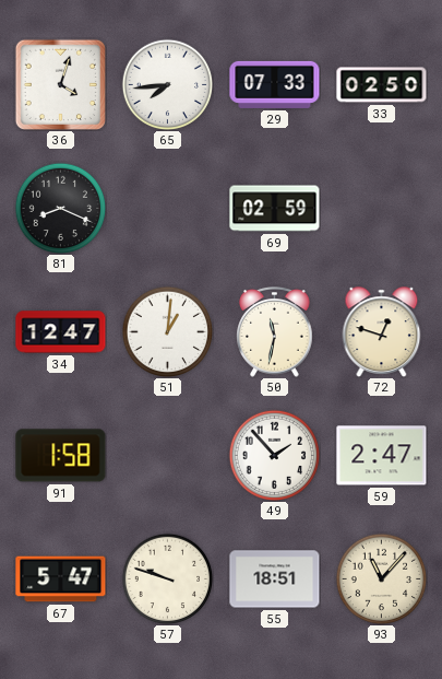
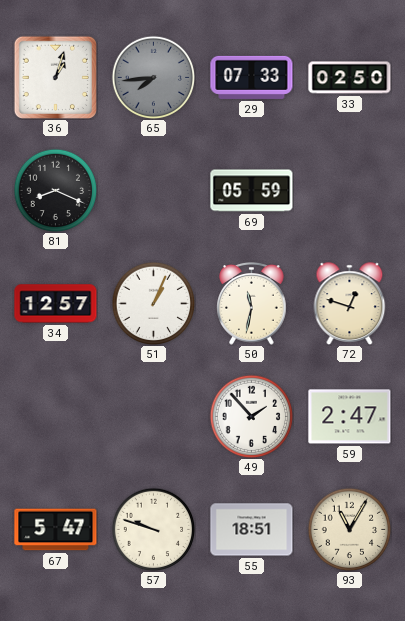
36: 4:03 -> 1:03 (55, 77)
65 dial: white -> grey (153, 77)
69: 02:59 -> 05:59 (252, 191)
34: 12:47 -> 12:57 (56, 304)
51: 1:01 -> 1:04 (153, 303)
91: 1:58 -> none (61, 456)
93: 11:07 -> 11:05 (349, 529)
